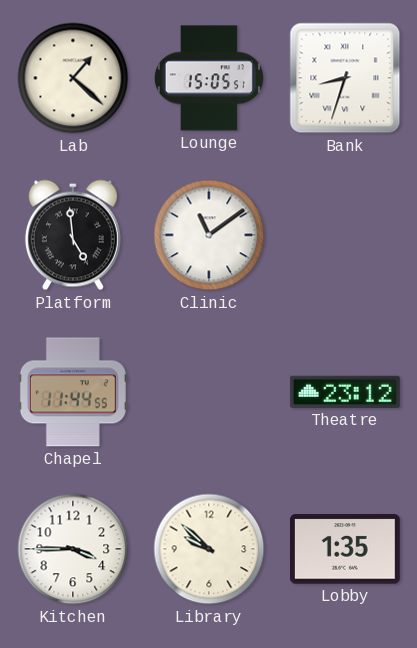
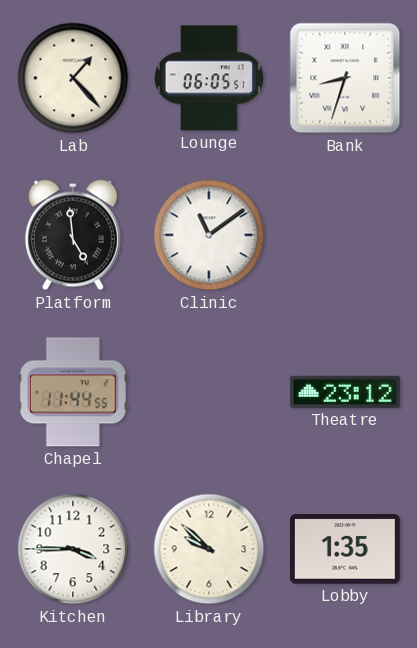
Lab: 1:22 -> 1:23 (73, 78)
Lounge: 15:05 -> 06:05 (209, 78)
